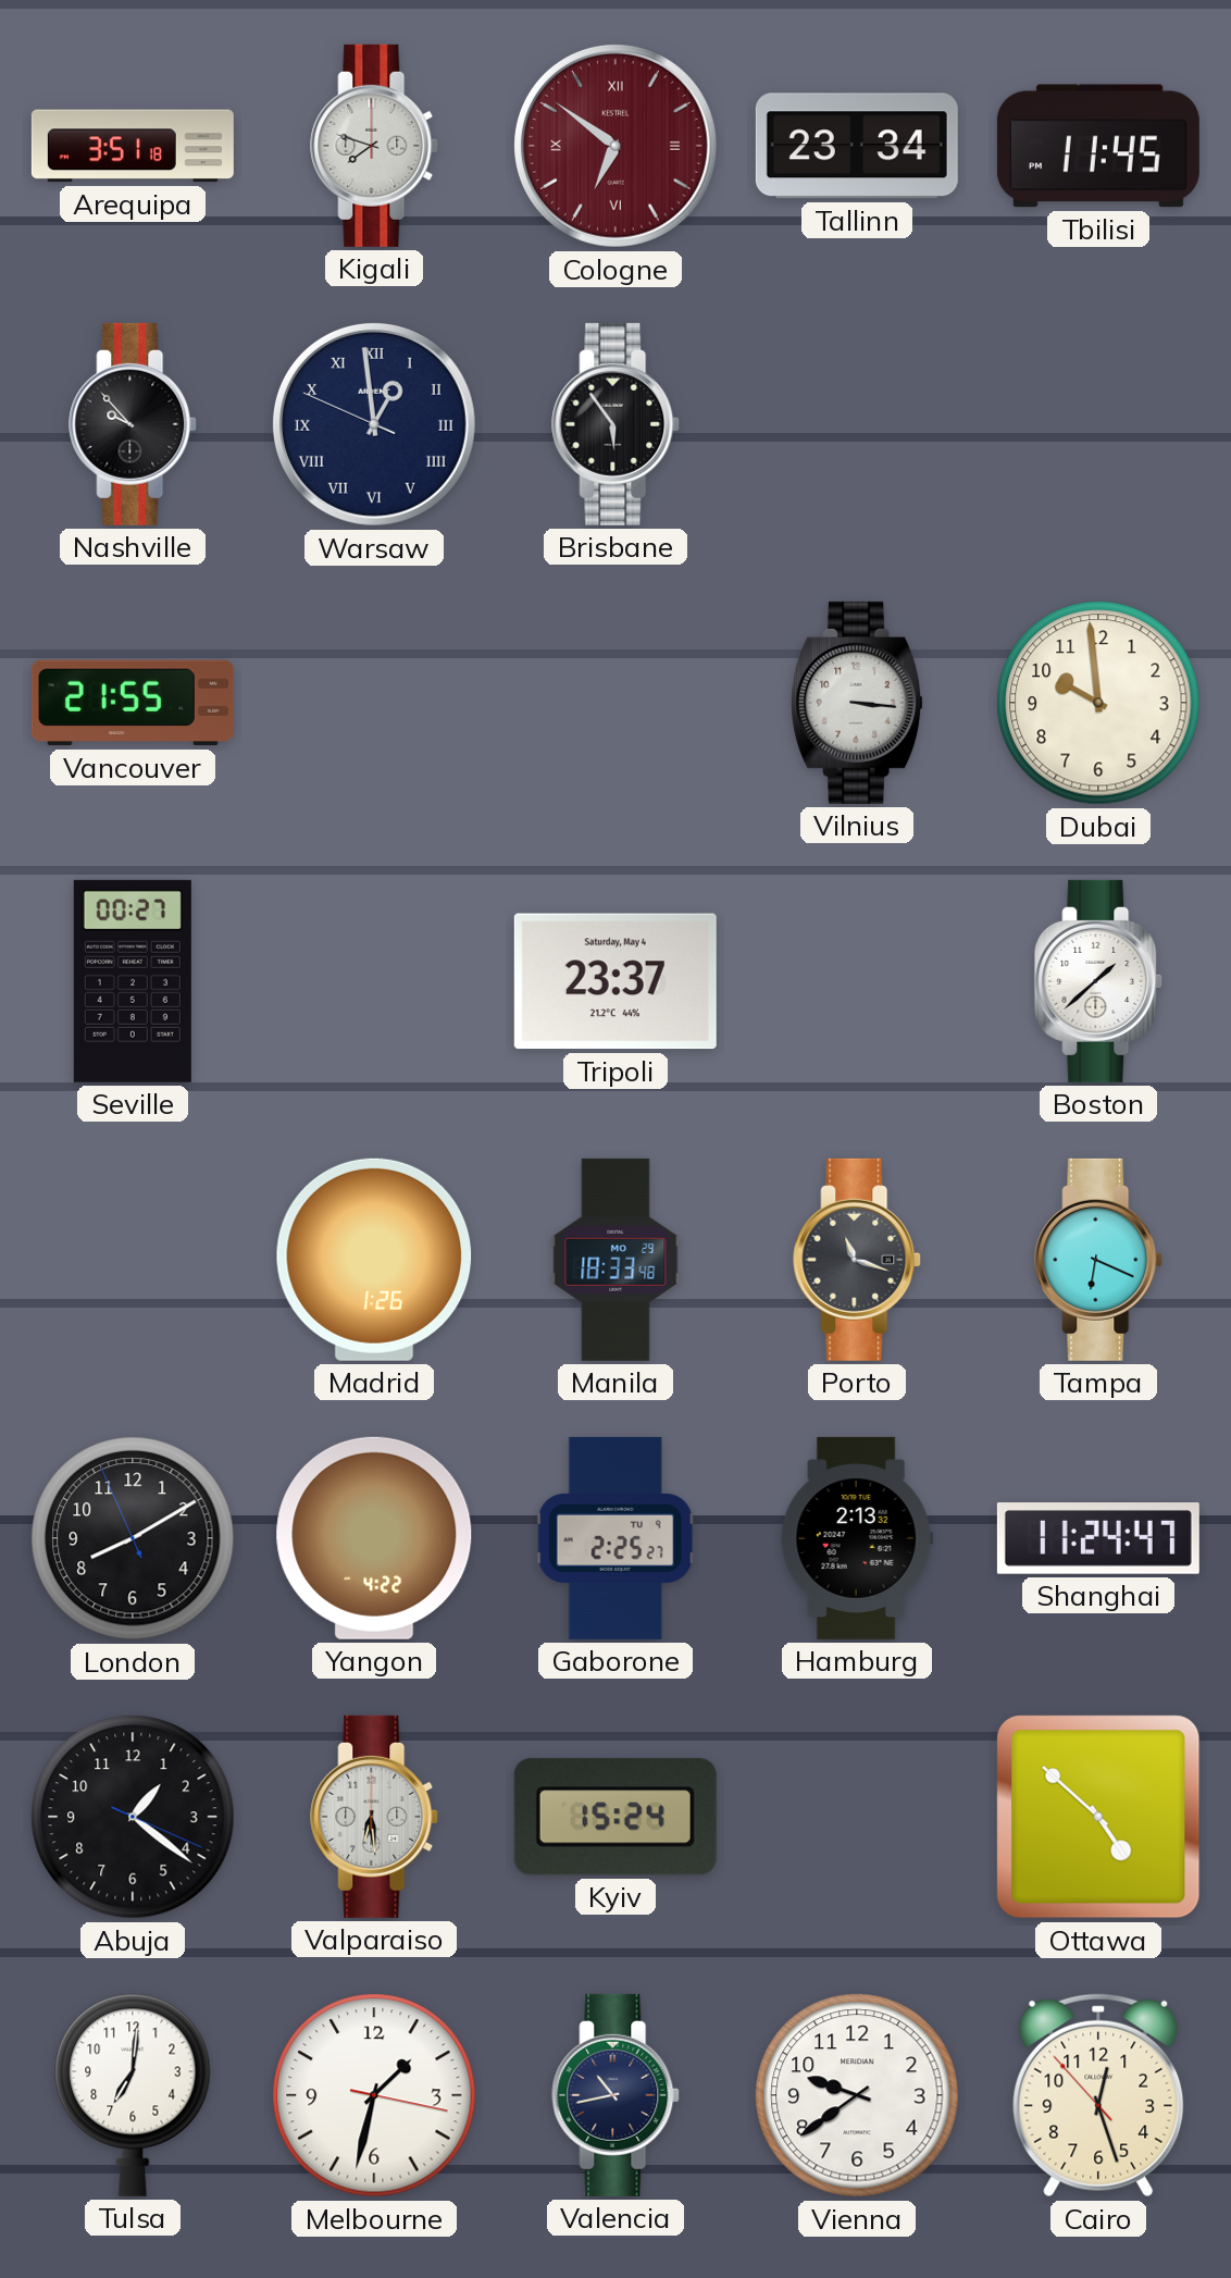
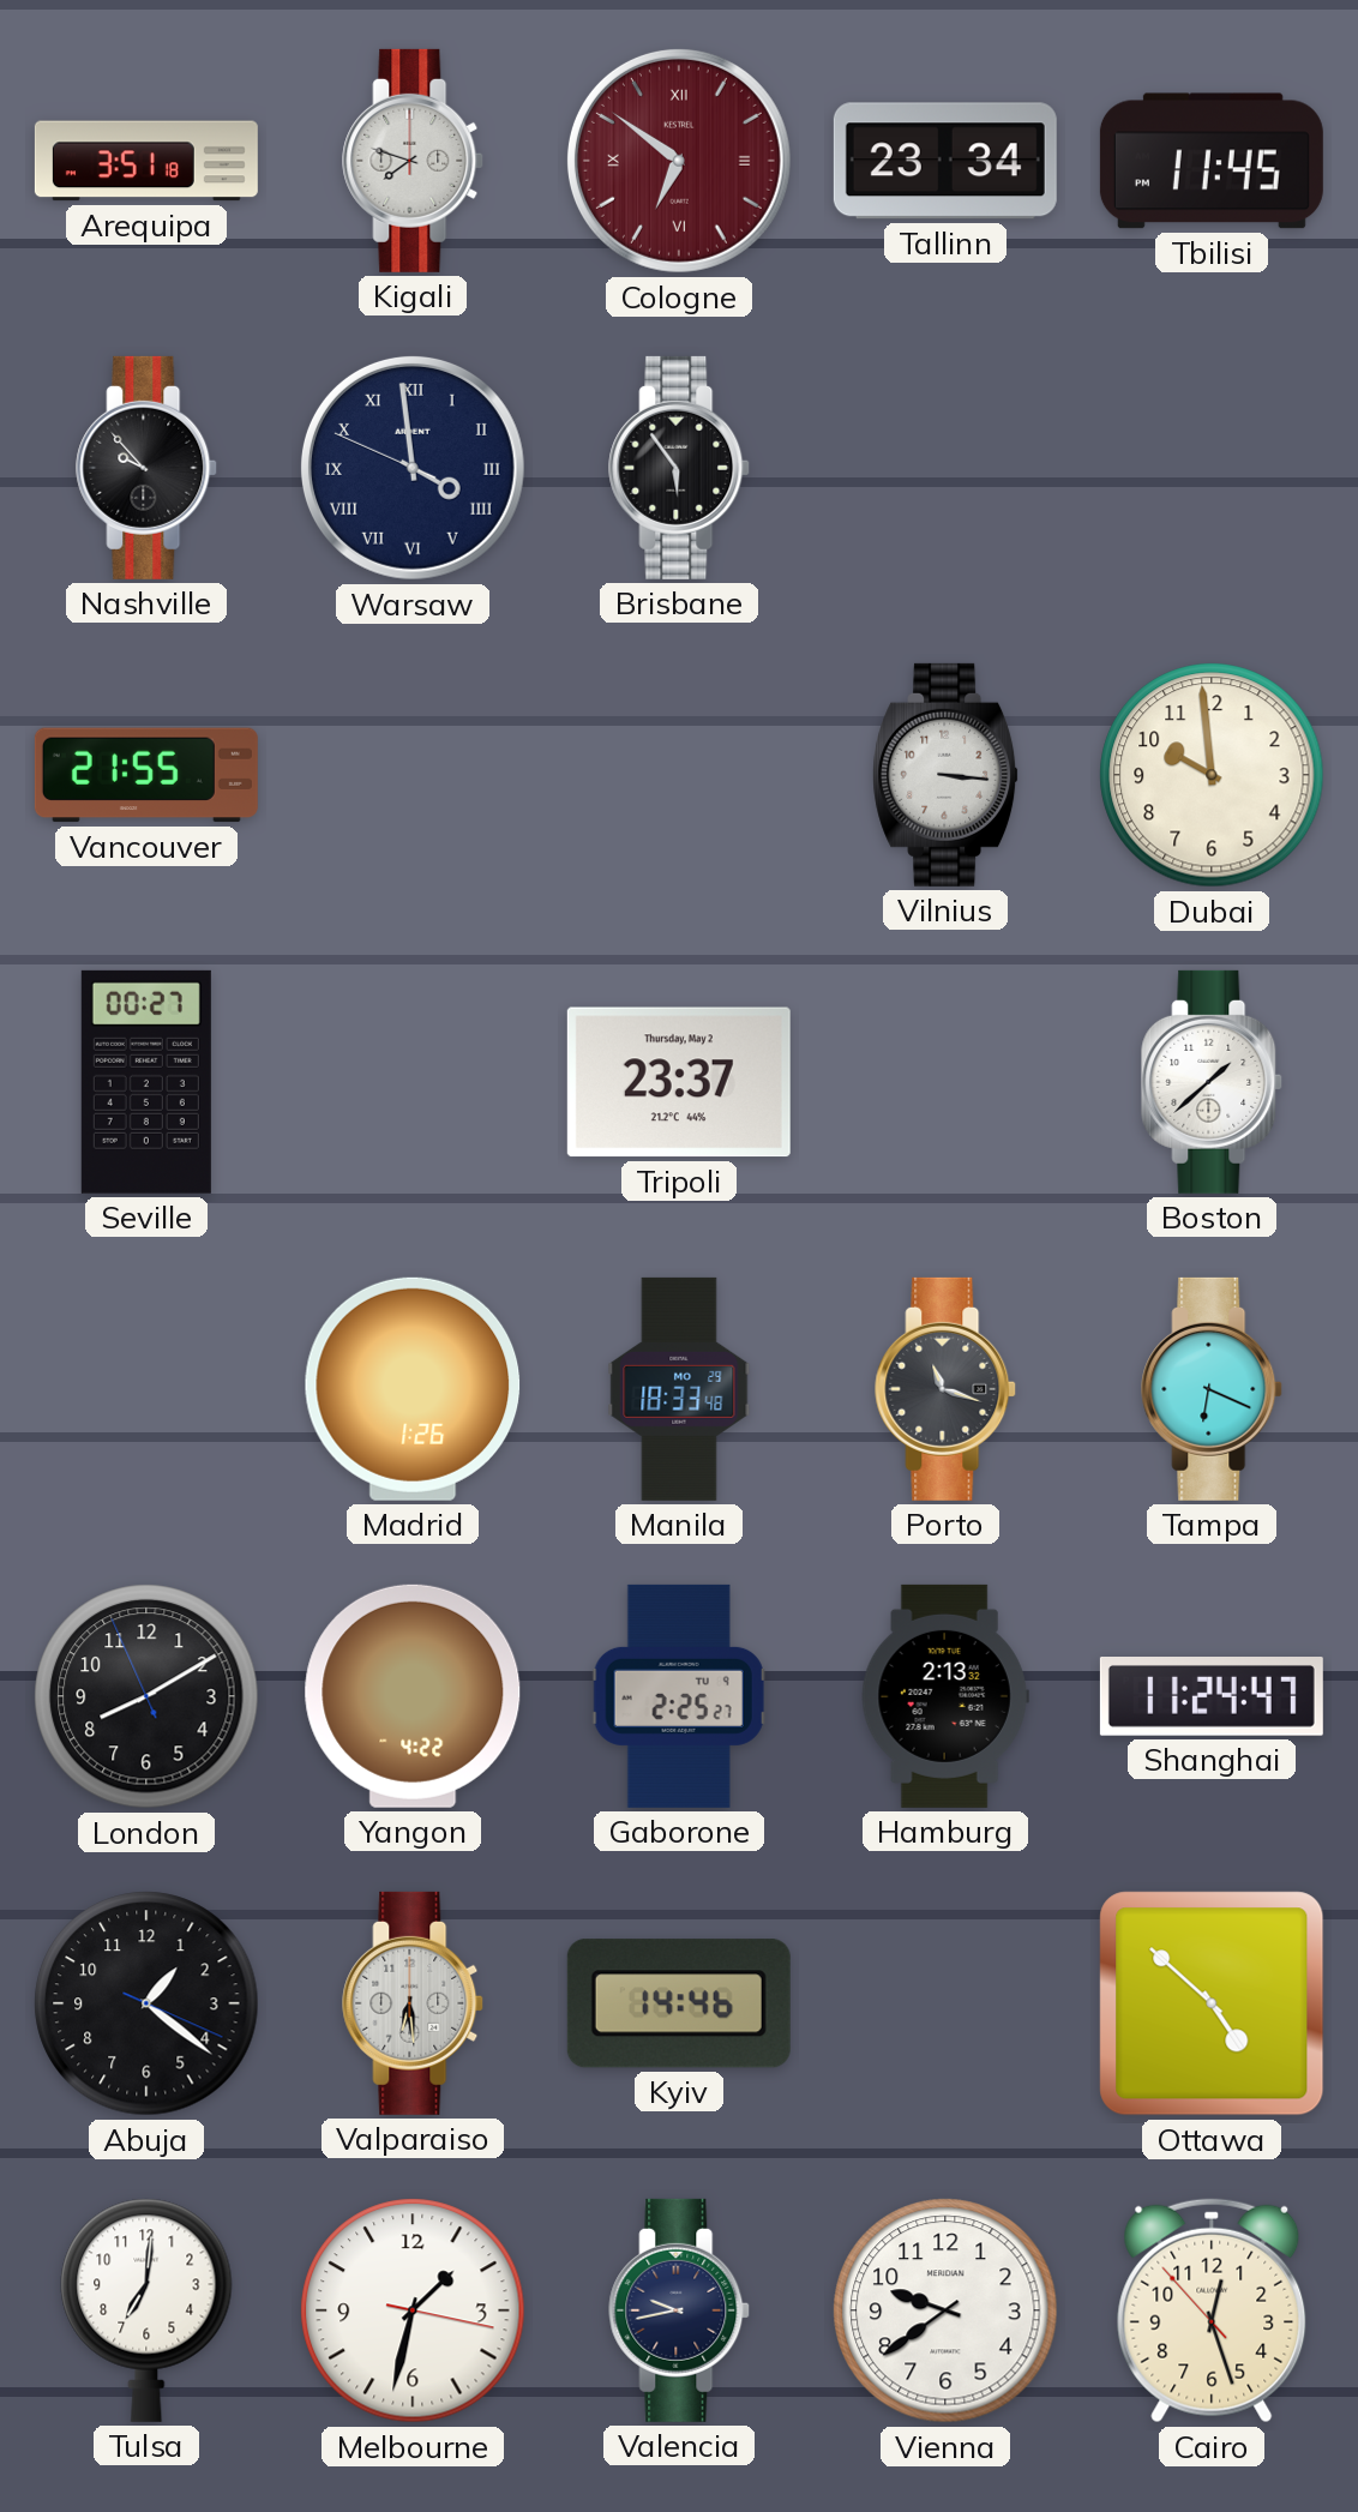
Warsaw: 12:58 -> 3:58 (413, 468)
Tripoli date: Saturday, May 4 -> Thursday, May 2 (679, 1082)
Kyiv: 15:24 -> 14:46 (679, 2003)
Valencia: 10:43 -> 9:43 (680, 2310)
